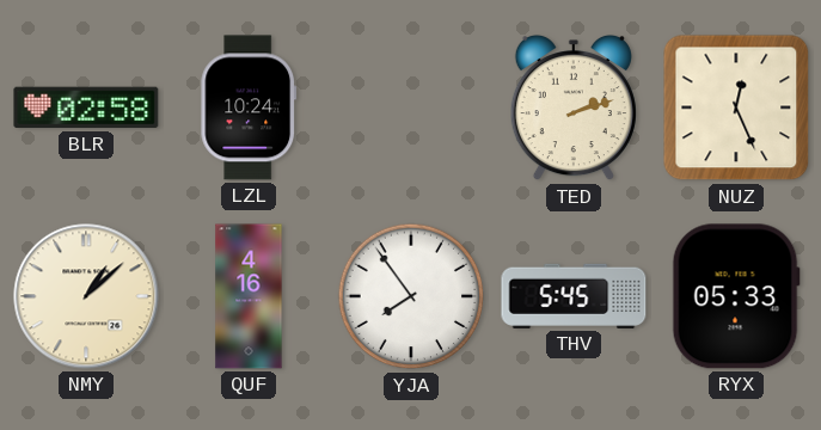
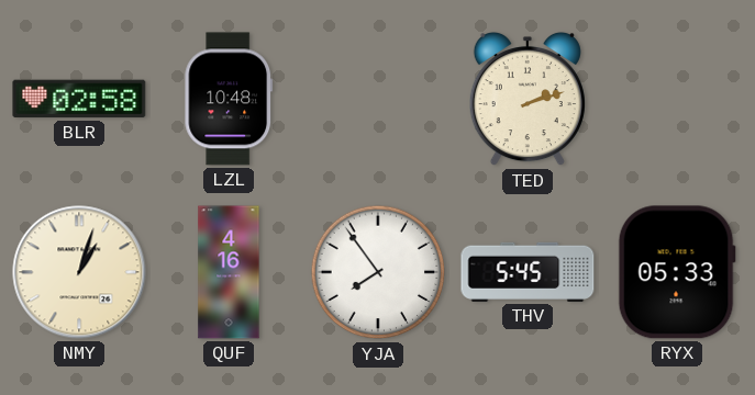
LZL: 10:24 -> 10:48 (229, 99)
NUZ: 12:26 -> none (736, 107)
NMY: 1:08 -> 1:03 (79, 272)
